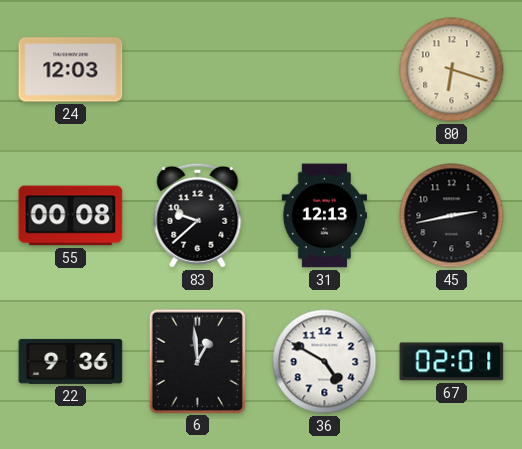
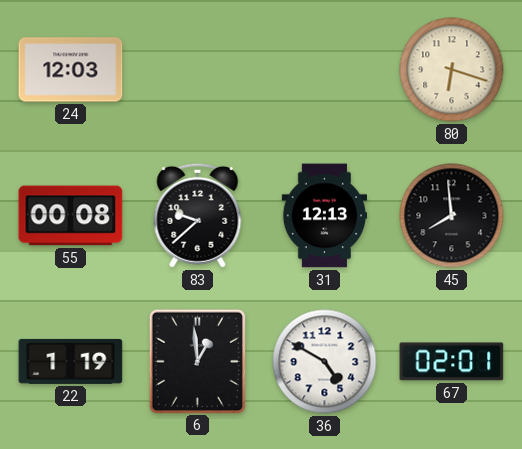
45: 2:43 -> 7:59 (452, 216)
22: 9:36 -> 1:19 (71, 361)
